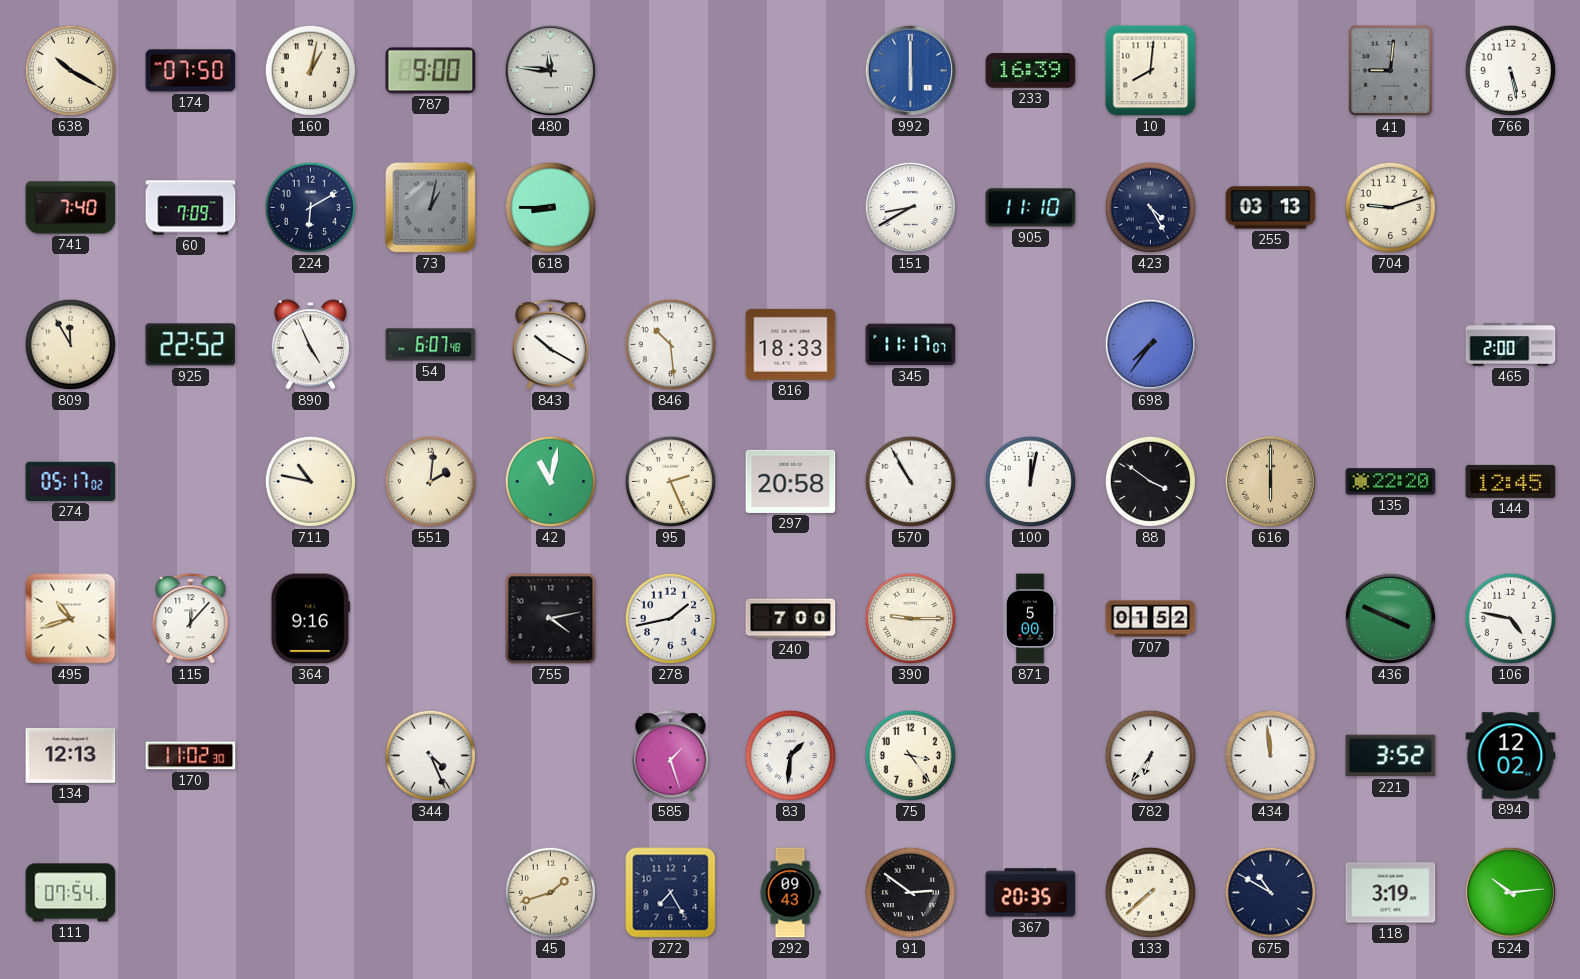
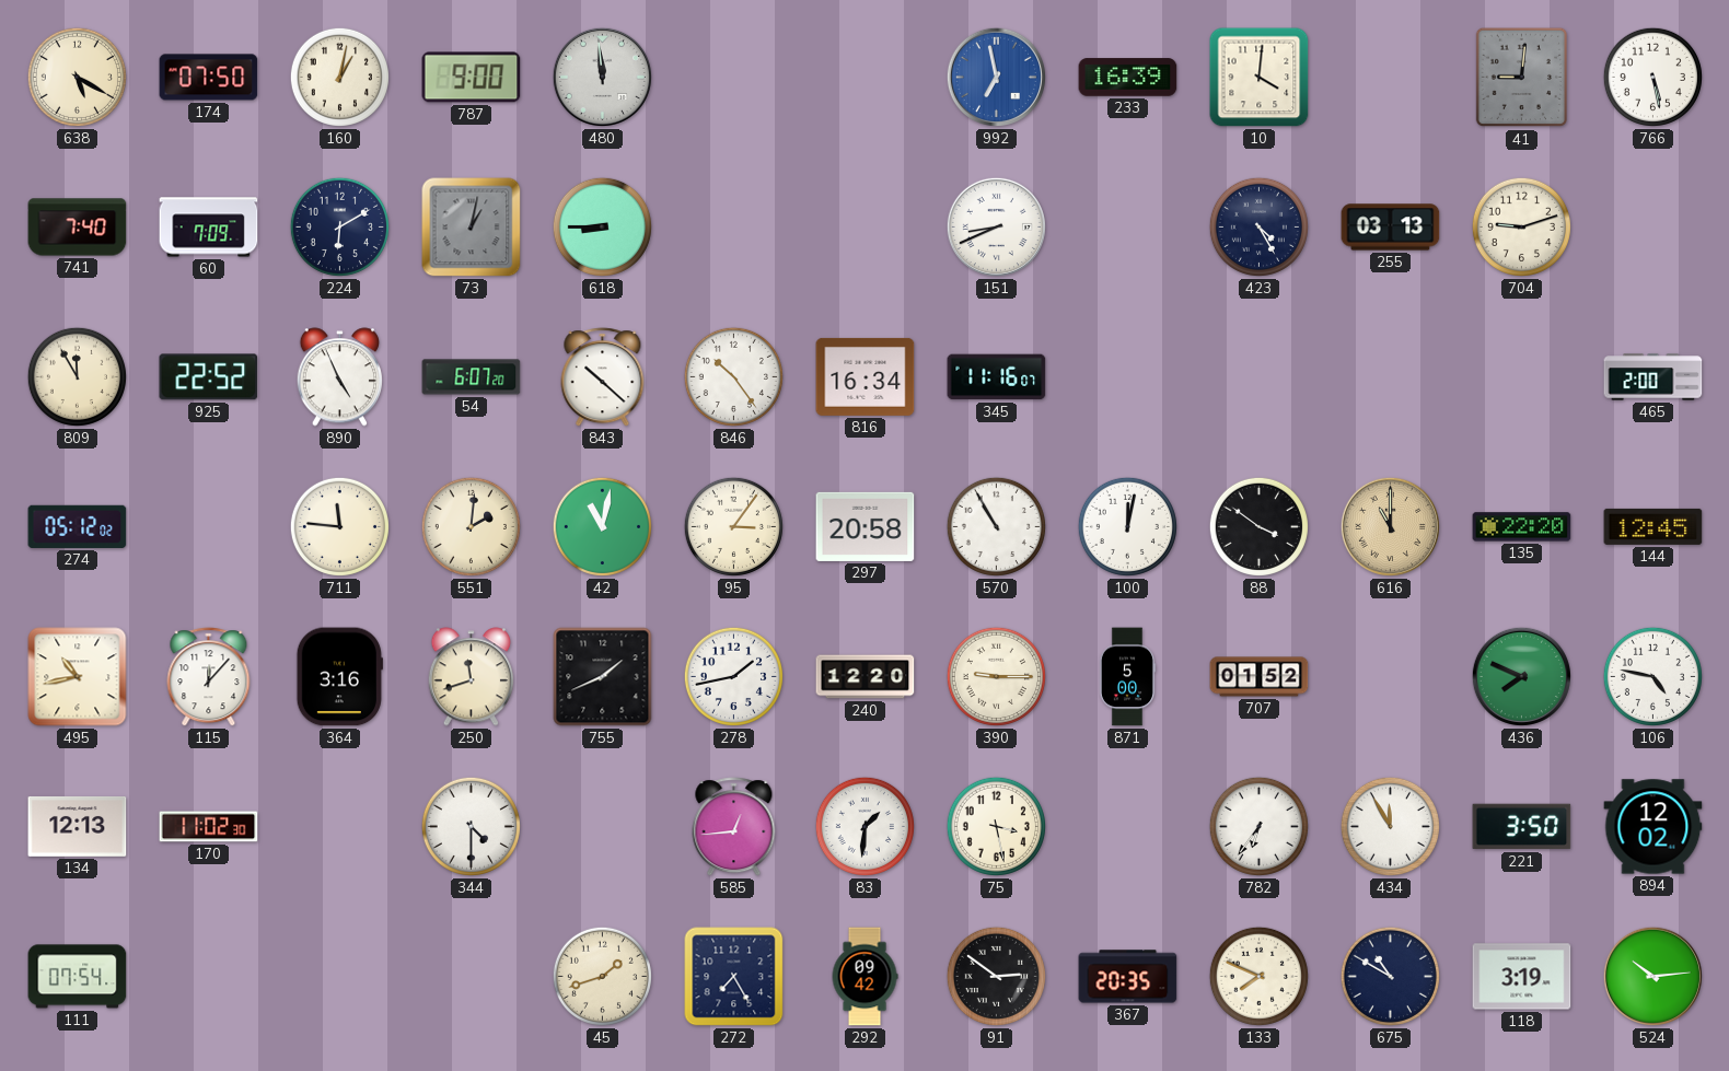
638: 10:20 -> 5:20 (77, 77)
480: 11:46 -> 11:59 (602, 77)
992: 6:00 -> 6:58 (996, 77)
10: 8:01 -> 4:01 (1260, 78)
151: 8:40 -> 8:41 (996, 226)
905: 11:10 -> none (1031, 208)
54: 6:07:48 -> 6:07:20 (472, 377)
843: 10:20 -> 10:22 (603, 377)
846: 10:29 -> 10:24 (733, 376)
816: 18:33 -> 16:34 (866, 376)
345: 11:17 -> 11:16 (997, 377)
698: 7:36 -> none (1150, 344)
274: 05:17 -> 05:12 (78, 526)
711: 10:47 -> 11:46 (339, 526)
95: 2:26 -> 3:06 (733, 526)
616: 6:00 -> 11:00 (1390, 526)
495: 10:42 -> 10:43 (78, 677)
364: 9:16 -> 3:16 (339, 677)
250: none -> 11:42 (471, 677)
755: 4:13 -> 1:41 (603, 677)
240: 7:00 -> 12:20 (866, 677)
436: 3:49 -> 7:49 (1521, 676)
344: 4:26 -> 4:30 (471, 826)
585: 1:27 -> 12:44 (734, 827)
75: 3:24 -> 3:28 (996, 826)
434: 11:59 -> 11:55 (1390, 826)
221: 3:52 -> 3:50 (1522, 827)
292: 09:43 -> 09:42 (864, 977)
133: 7:38 -> 7:49 (1258, 976)
